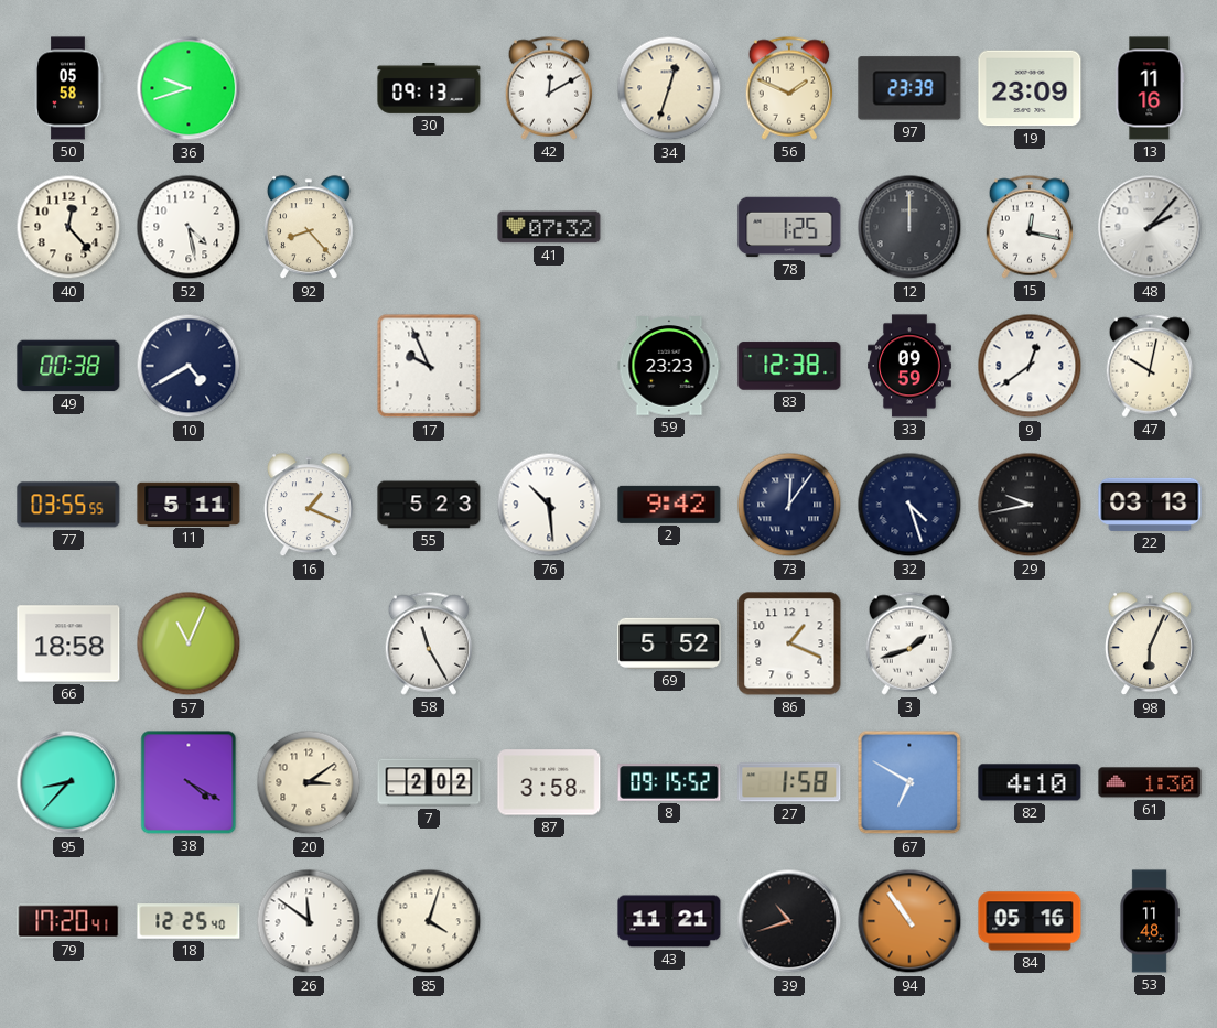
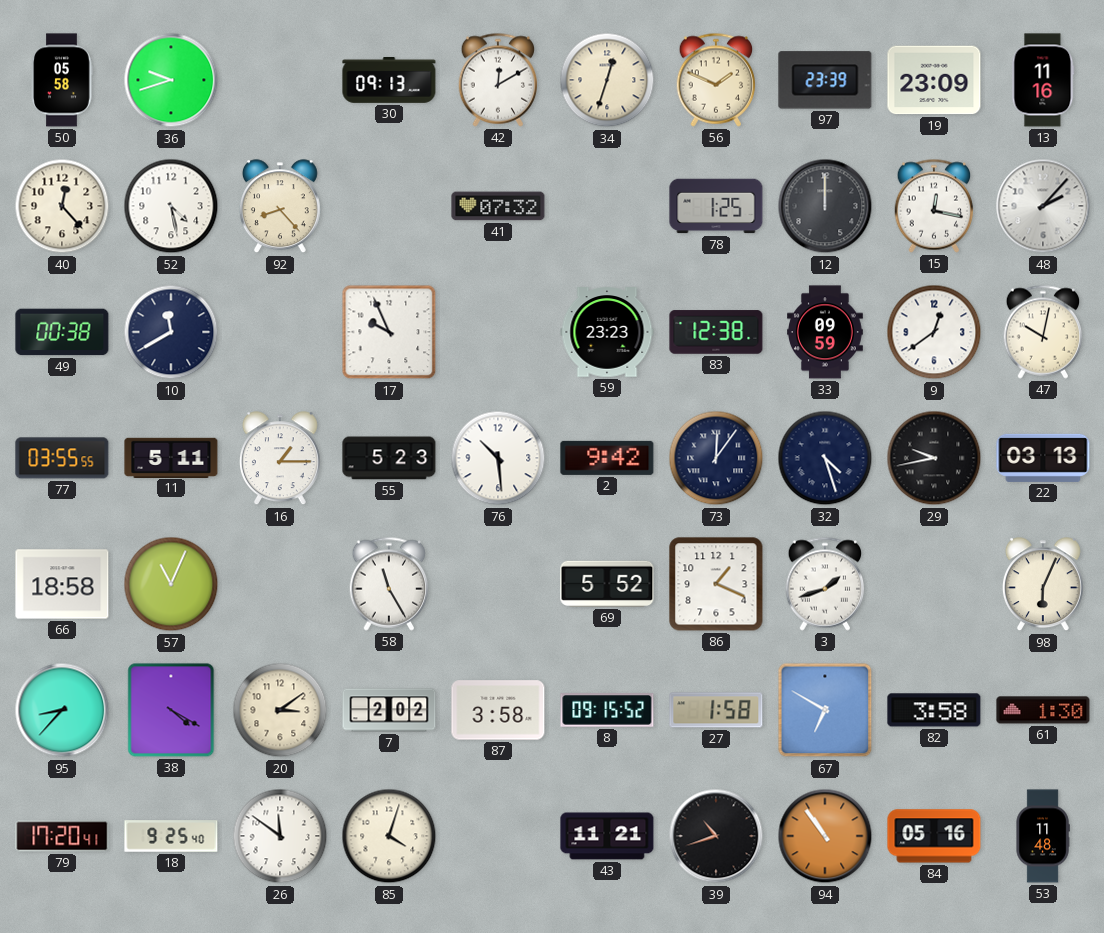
10: 4:40 -> 11:40 (171, 332)
16: 1:19 -> 1:15 (280, 459)
82: 4:10 -> 3:58 (934, 710)
18: 12:25 -> 9:25 (171, 836)
